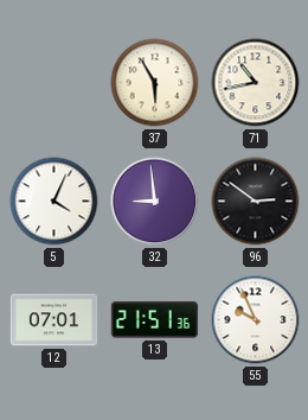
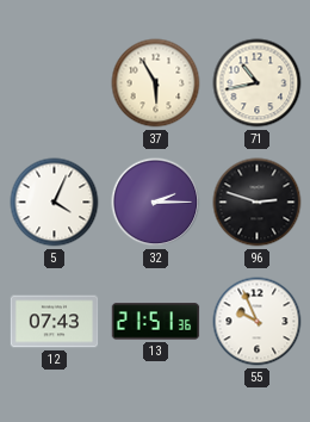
32: 8:59 -> 2:15 (156, 203)
96: 2:51 -> 2:48 (258, 203)
12: 07:01 -> 07:43 (55, 322)
